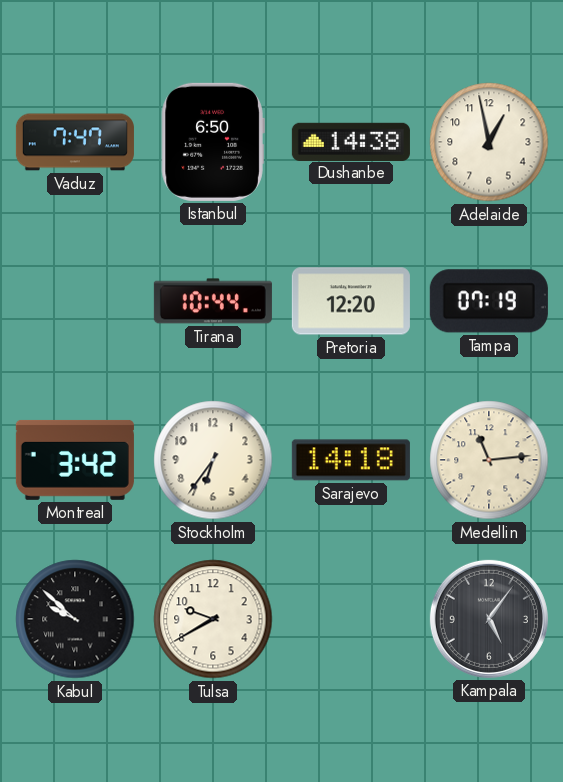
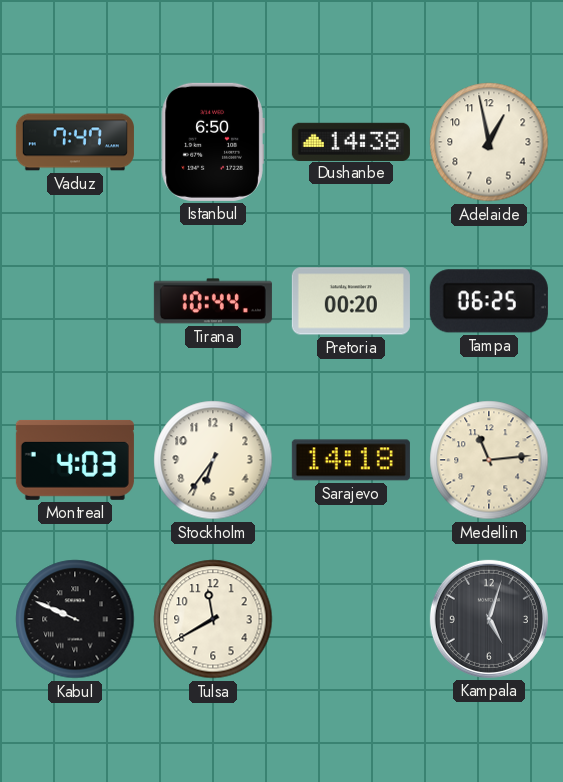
Pretoria: 12:20 -> 00:20 (351, 301)
Tampa: 07:19 -> 06:25 (489, 301)
Montreal: 3:42 -> 4:03 (75, 460)
Kabul: 9:52 -> 9:49 (75, 619)
Tulsa: 9:40 -> 11:40 (213, 619)
Kampala: 5:06 -> 5:03 (489, 619)
